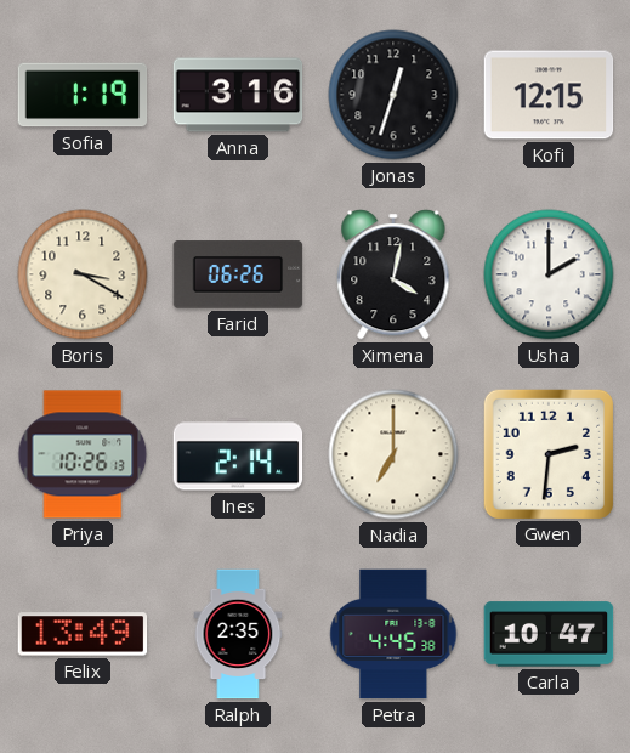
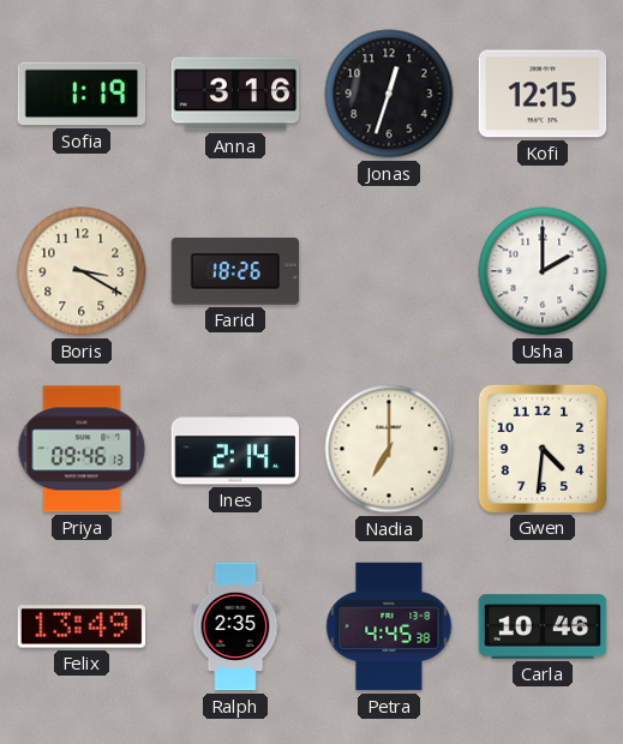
Farid: 06:26 -> 18:26 (235, 271)
Ximena: 4:02 -> none (393, 274)
Priya: 10:26 -> 09:46 (82, 449)
Gwen: 2:31 -> 4:31 (541, 448)
Carla: 10:47 -> 10:46 (543, 626)
